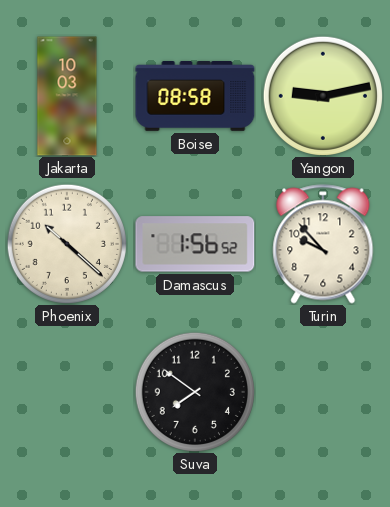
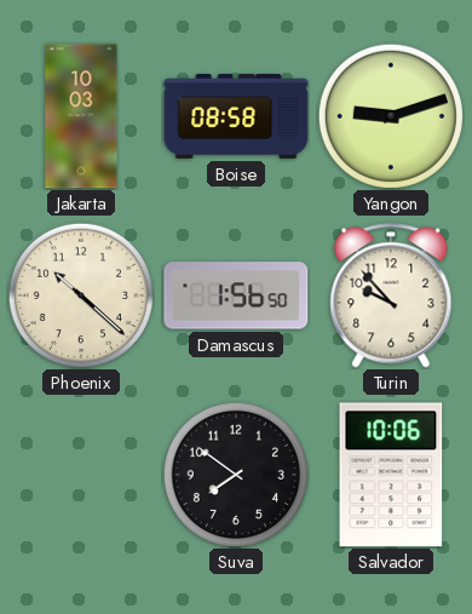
Yangon: 9:13 -> 9:12 (391, 116)
Damascus: 1:56:52 -> 1:56:50 (236, 295)
Salvador: none -> 10:06 (391, 475)
